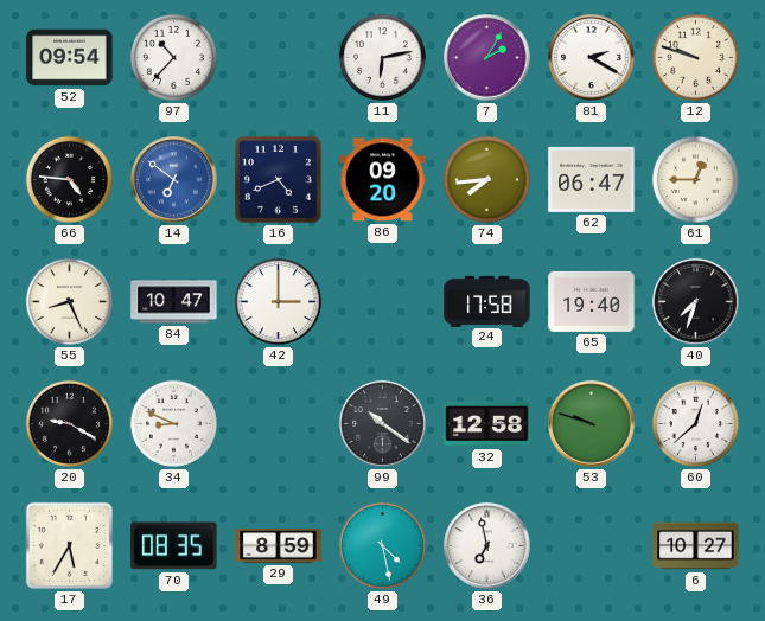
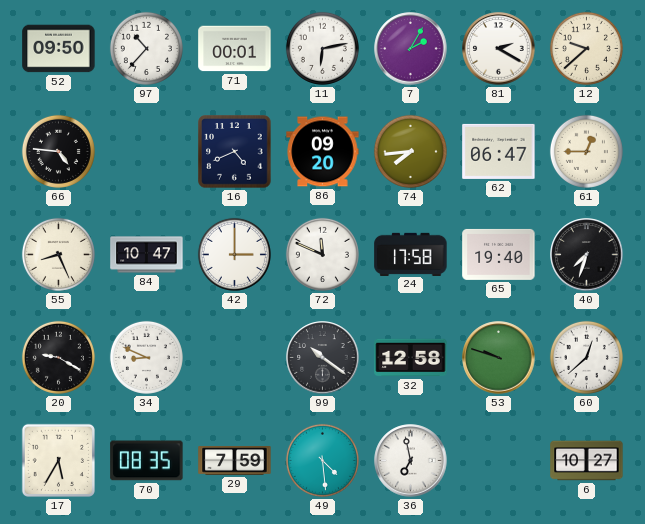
52: 09:54 -> 09:50 (59, 49)
71: none -> 00:01 (235, 49)
12: 9:48 -> 9:38 (586, 48)
14: 6:51 -> none (174, 180)
72: none -> 11:49 (322, 254)
29: 8:59 -> 7:59 (235, 461)
49: 4:28 -> 4:29 (322, 460)
